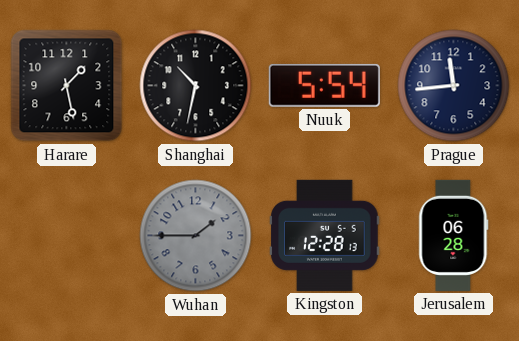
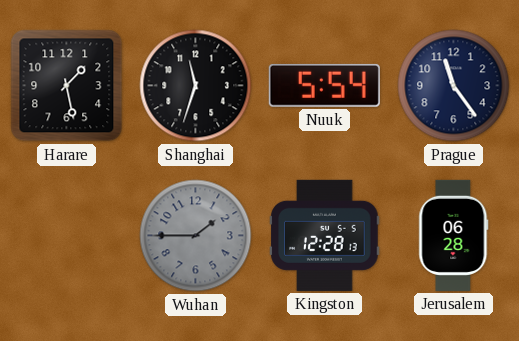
Shanghai: 10:32 -> 11:33 (196, 86)
Prague: 11:44 -> 11:24 (454, 86)
